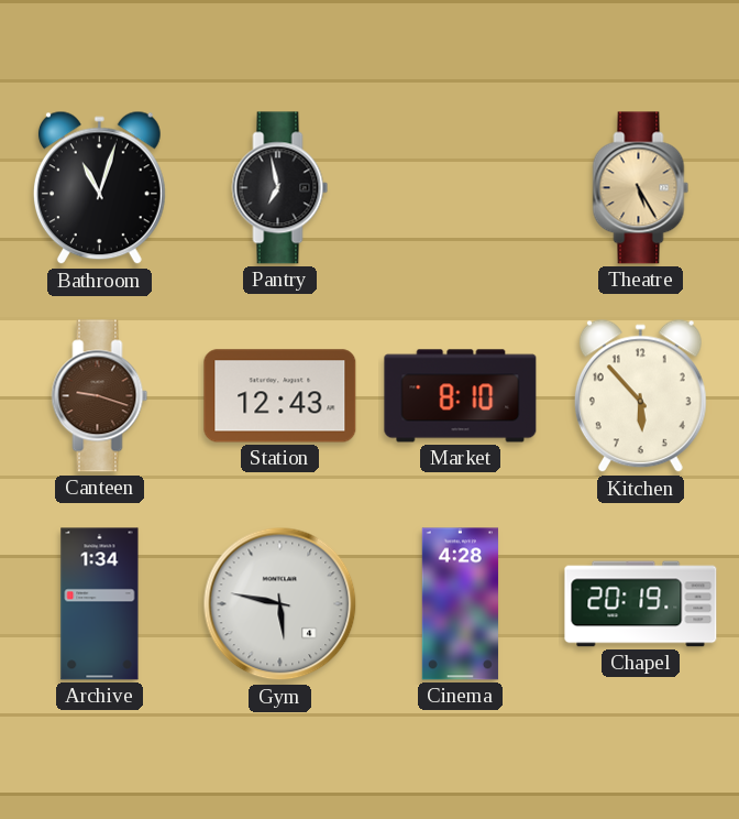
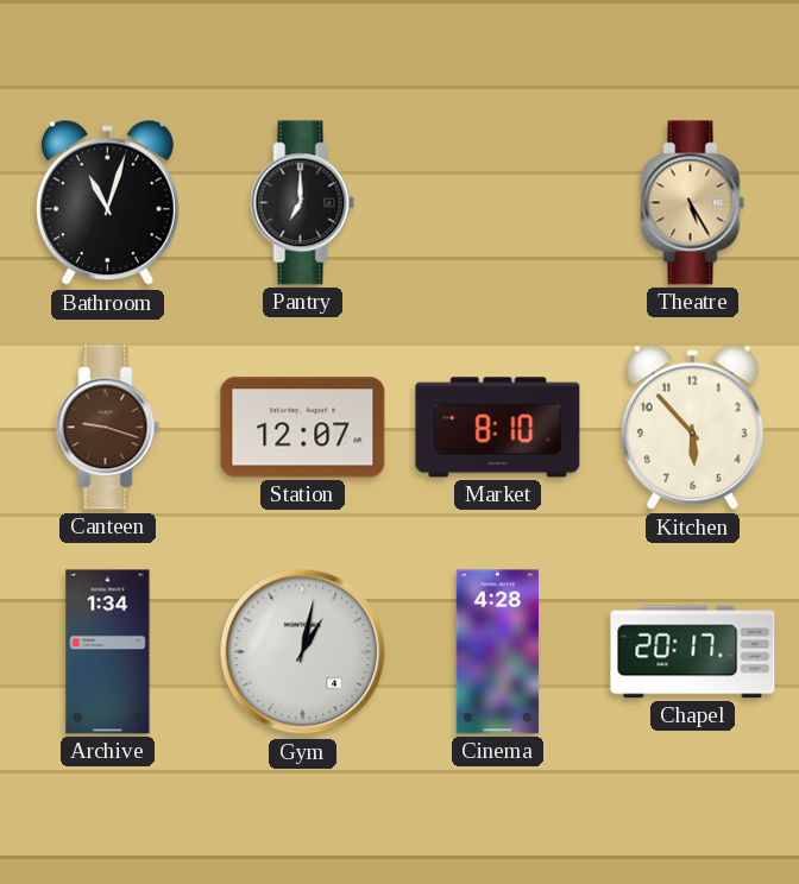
Pantry: 6:58 -> 7:00 (303, 203)
Station: 12:43 -> 12:07 (303, 428)
Gym: 5:47 -> 1:02 (303, 652)
Chapel: 20:19 -> 20:17 (693, 652)
